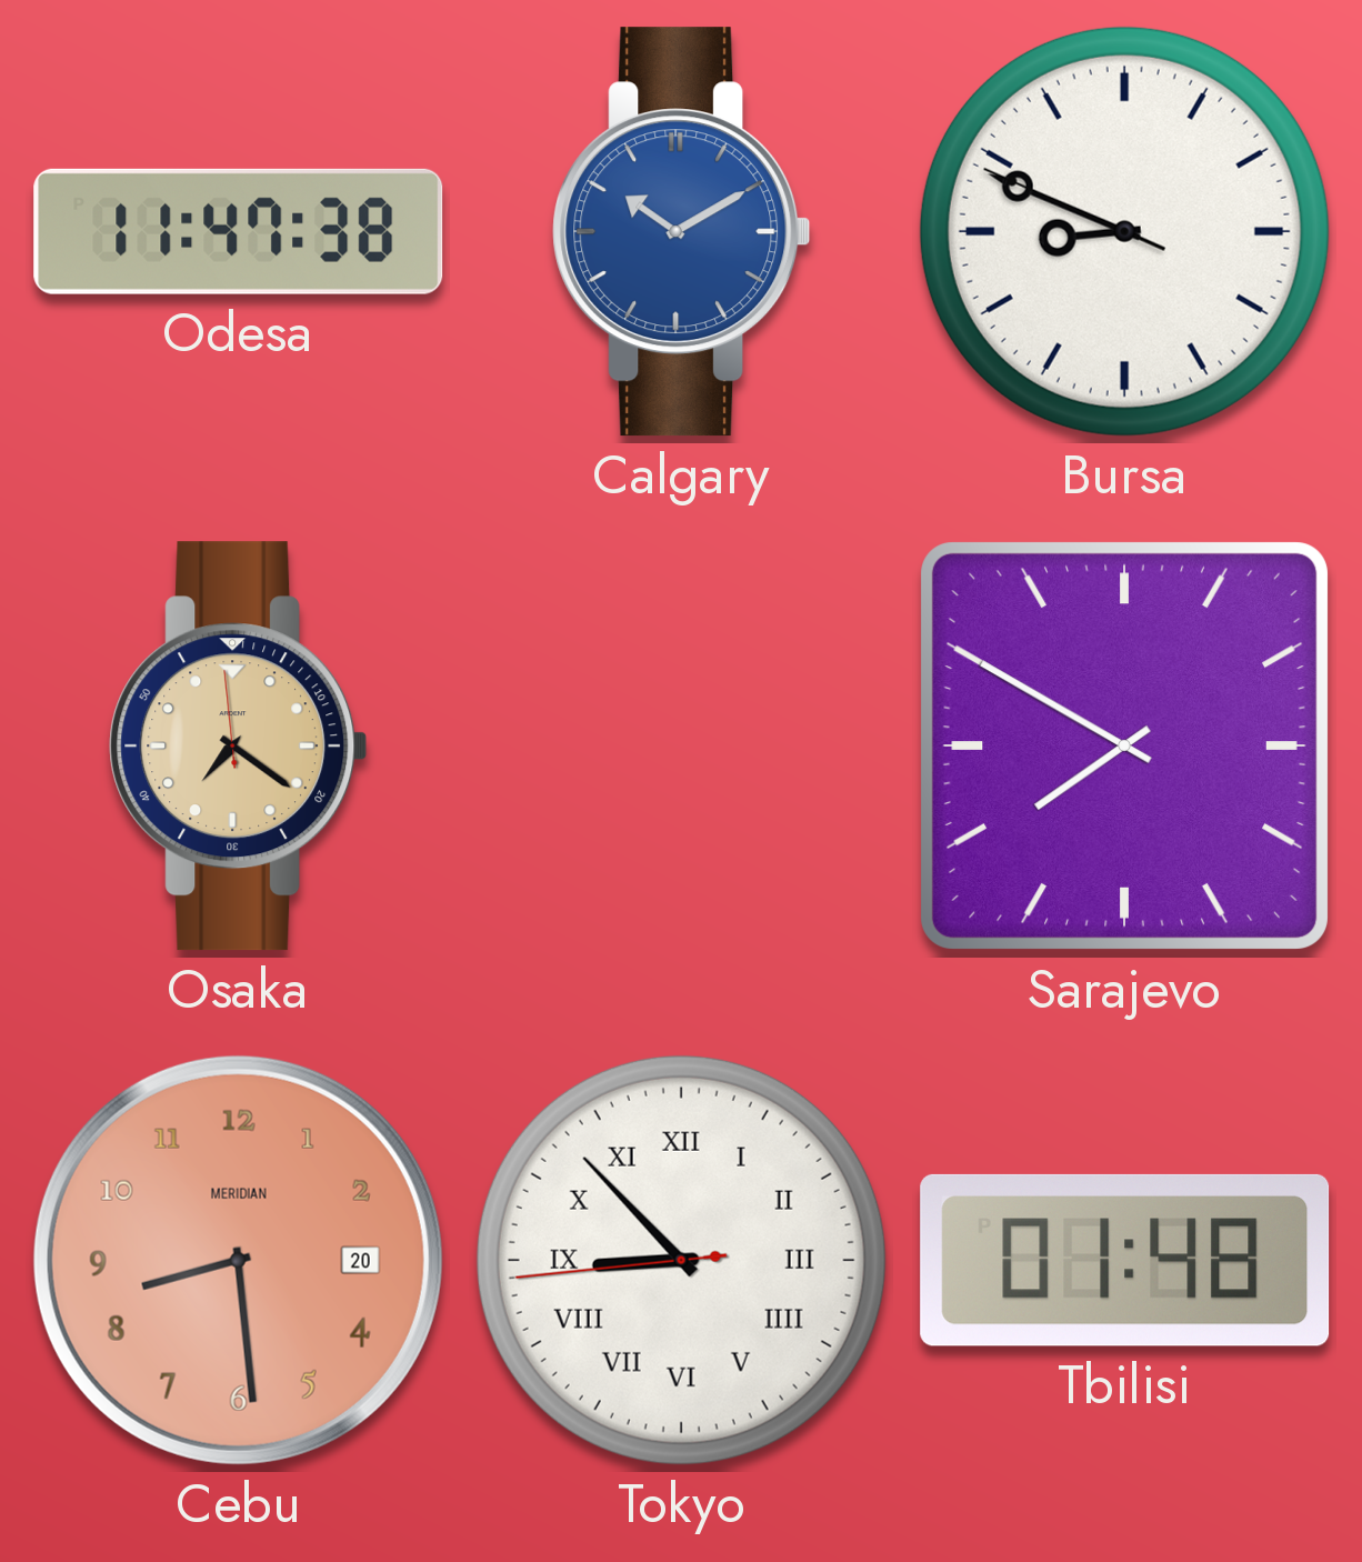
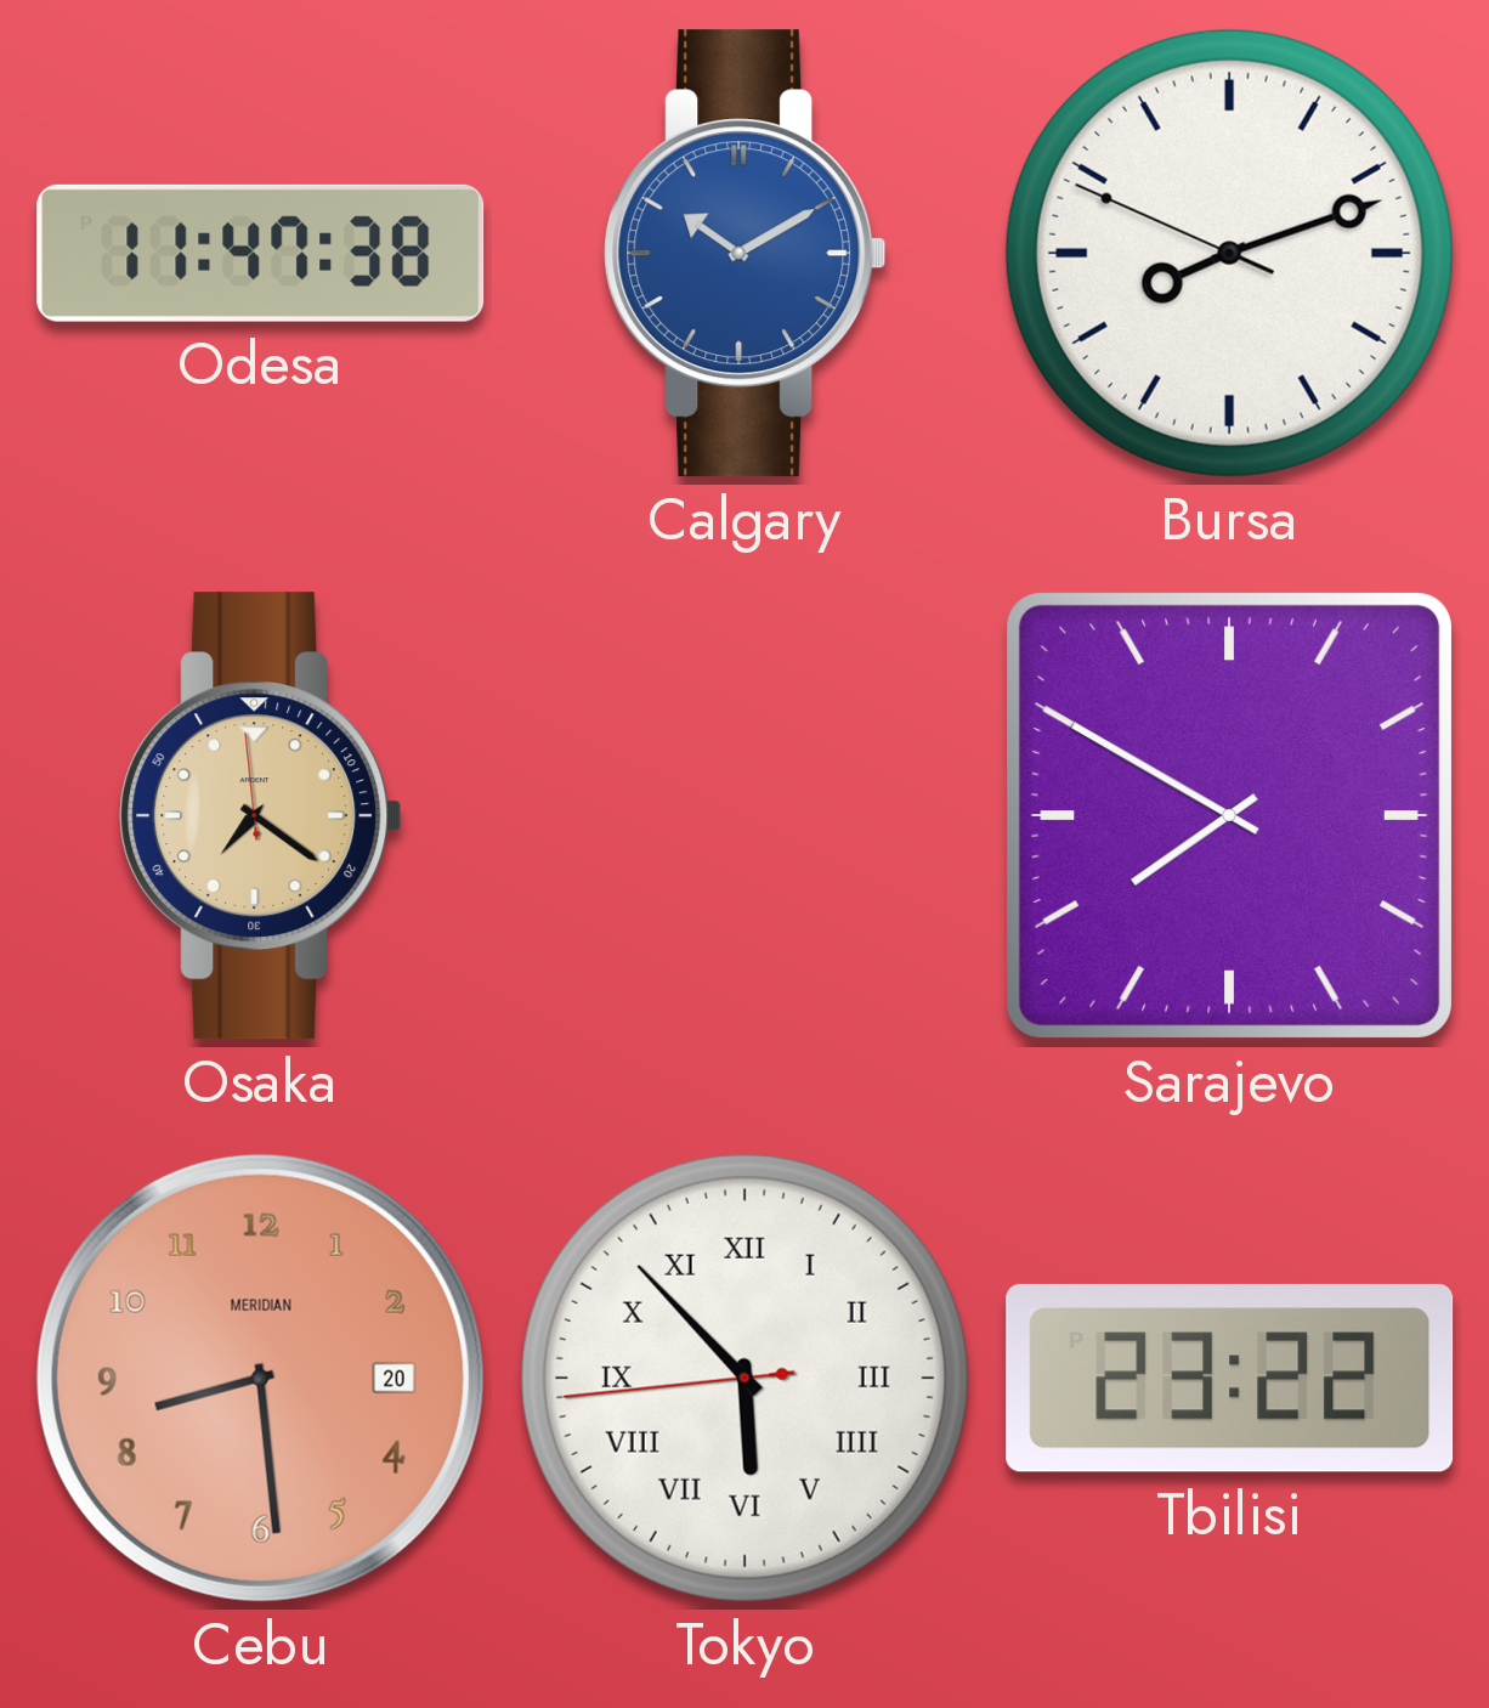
Bursa: 8:48 -> 8:11 (1229, 253)
Tokyo: 8:52 -> 5:52 (744, 1378)
Tbilisi: 01:48 -> 23:22 (1230, 1378)
